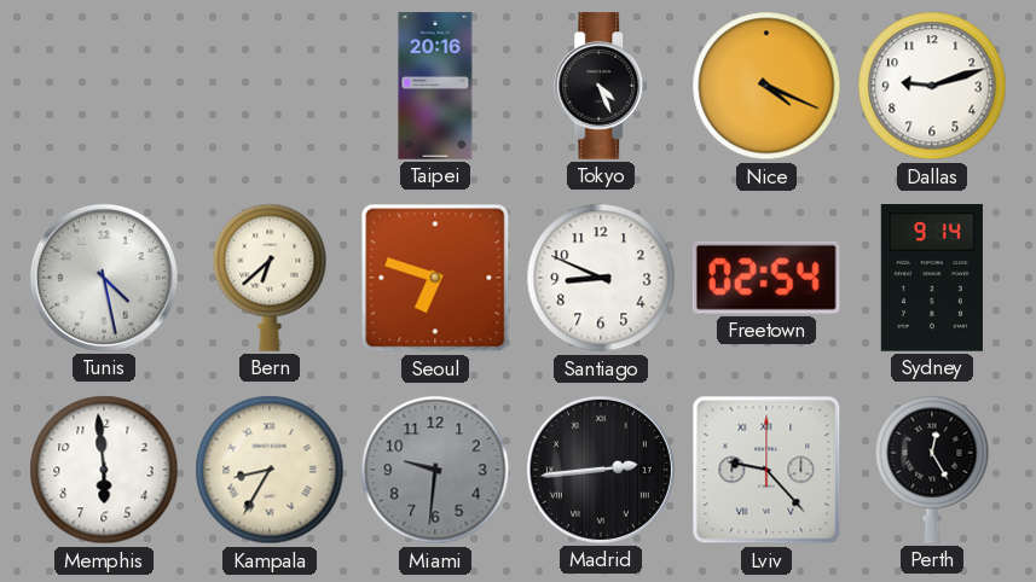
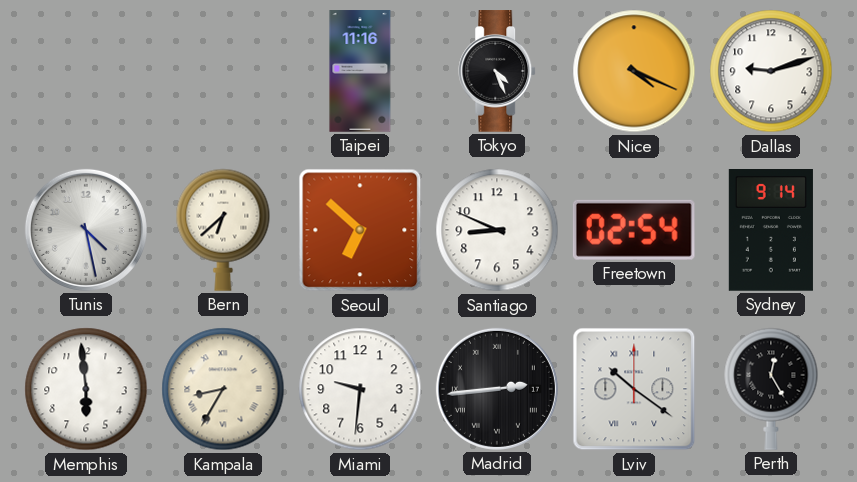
Taipei: 20:16 -> 11:16 (360, 71)
Seoul: 6:48 -> 6:52 (360, 230)
Miami dial: grey -> white (360, 389)
Lviv: 9:23 -> 10:21 (634, 389)
